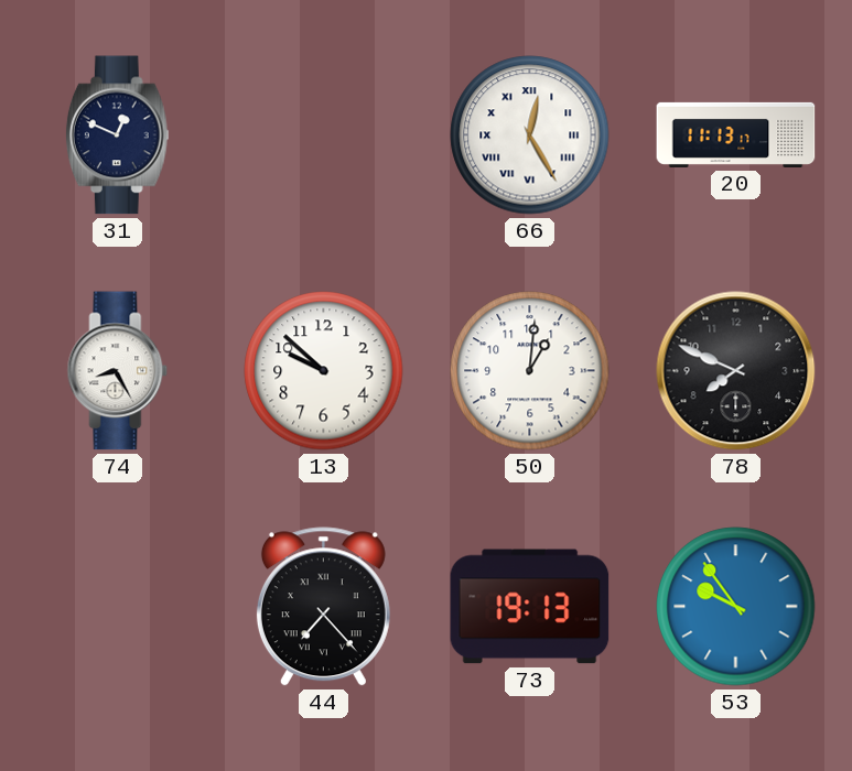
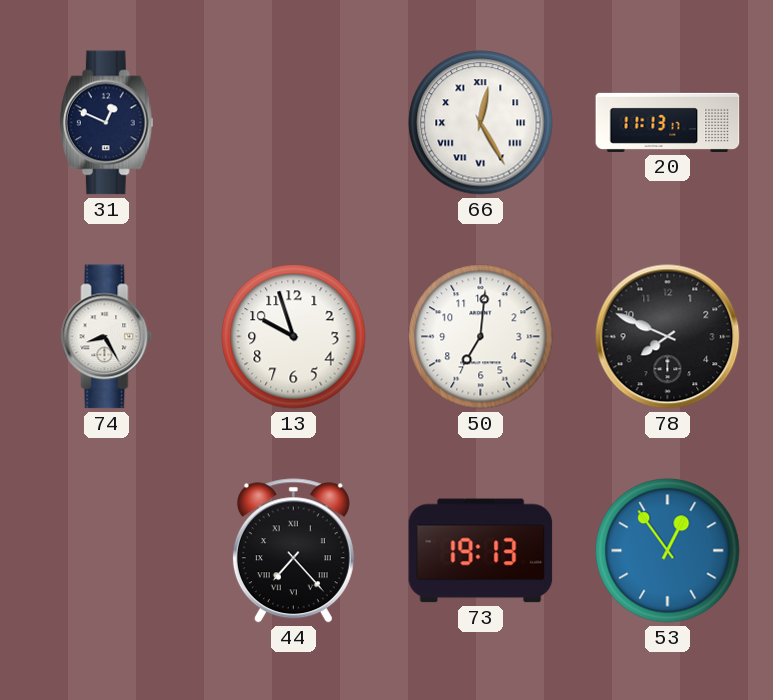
13: 9:52 -> 9:57 (294, 337)
50: 1:01 -> 7:01 (481, 337)
53: 9:54 -> 12:54 (668, 551)
